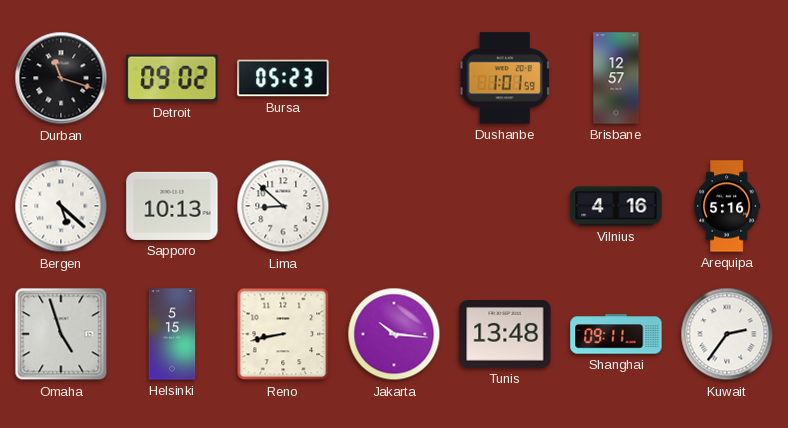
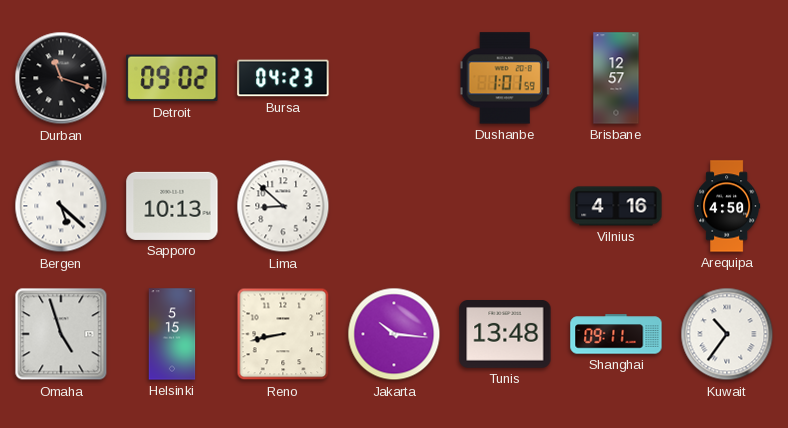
Bursa: 05:23 -> 04:23 (283, 78)
Arequipa: 5:16 -> 4:50 (727, 206)
Kuwait: 2:36 -> 10:36 (727, 334)
